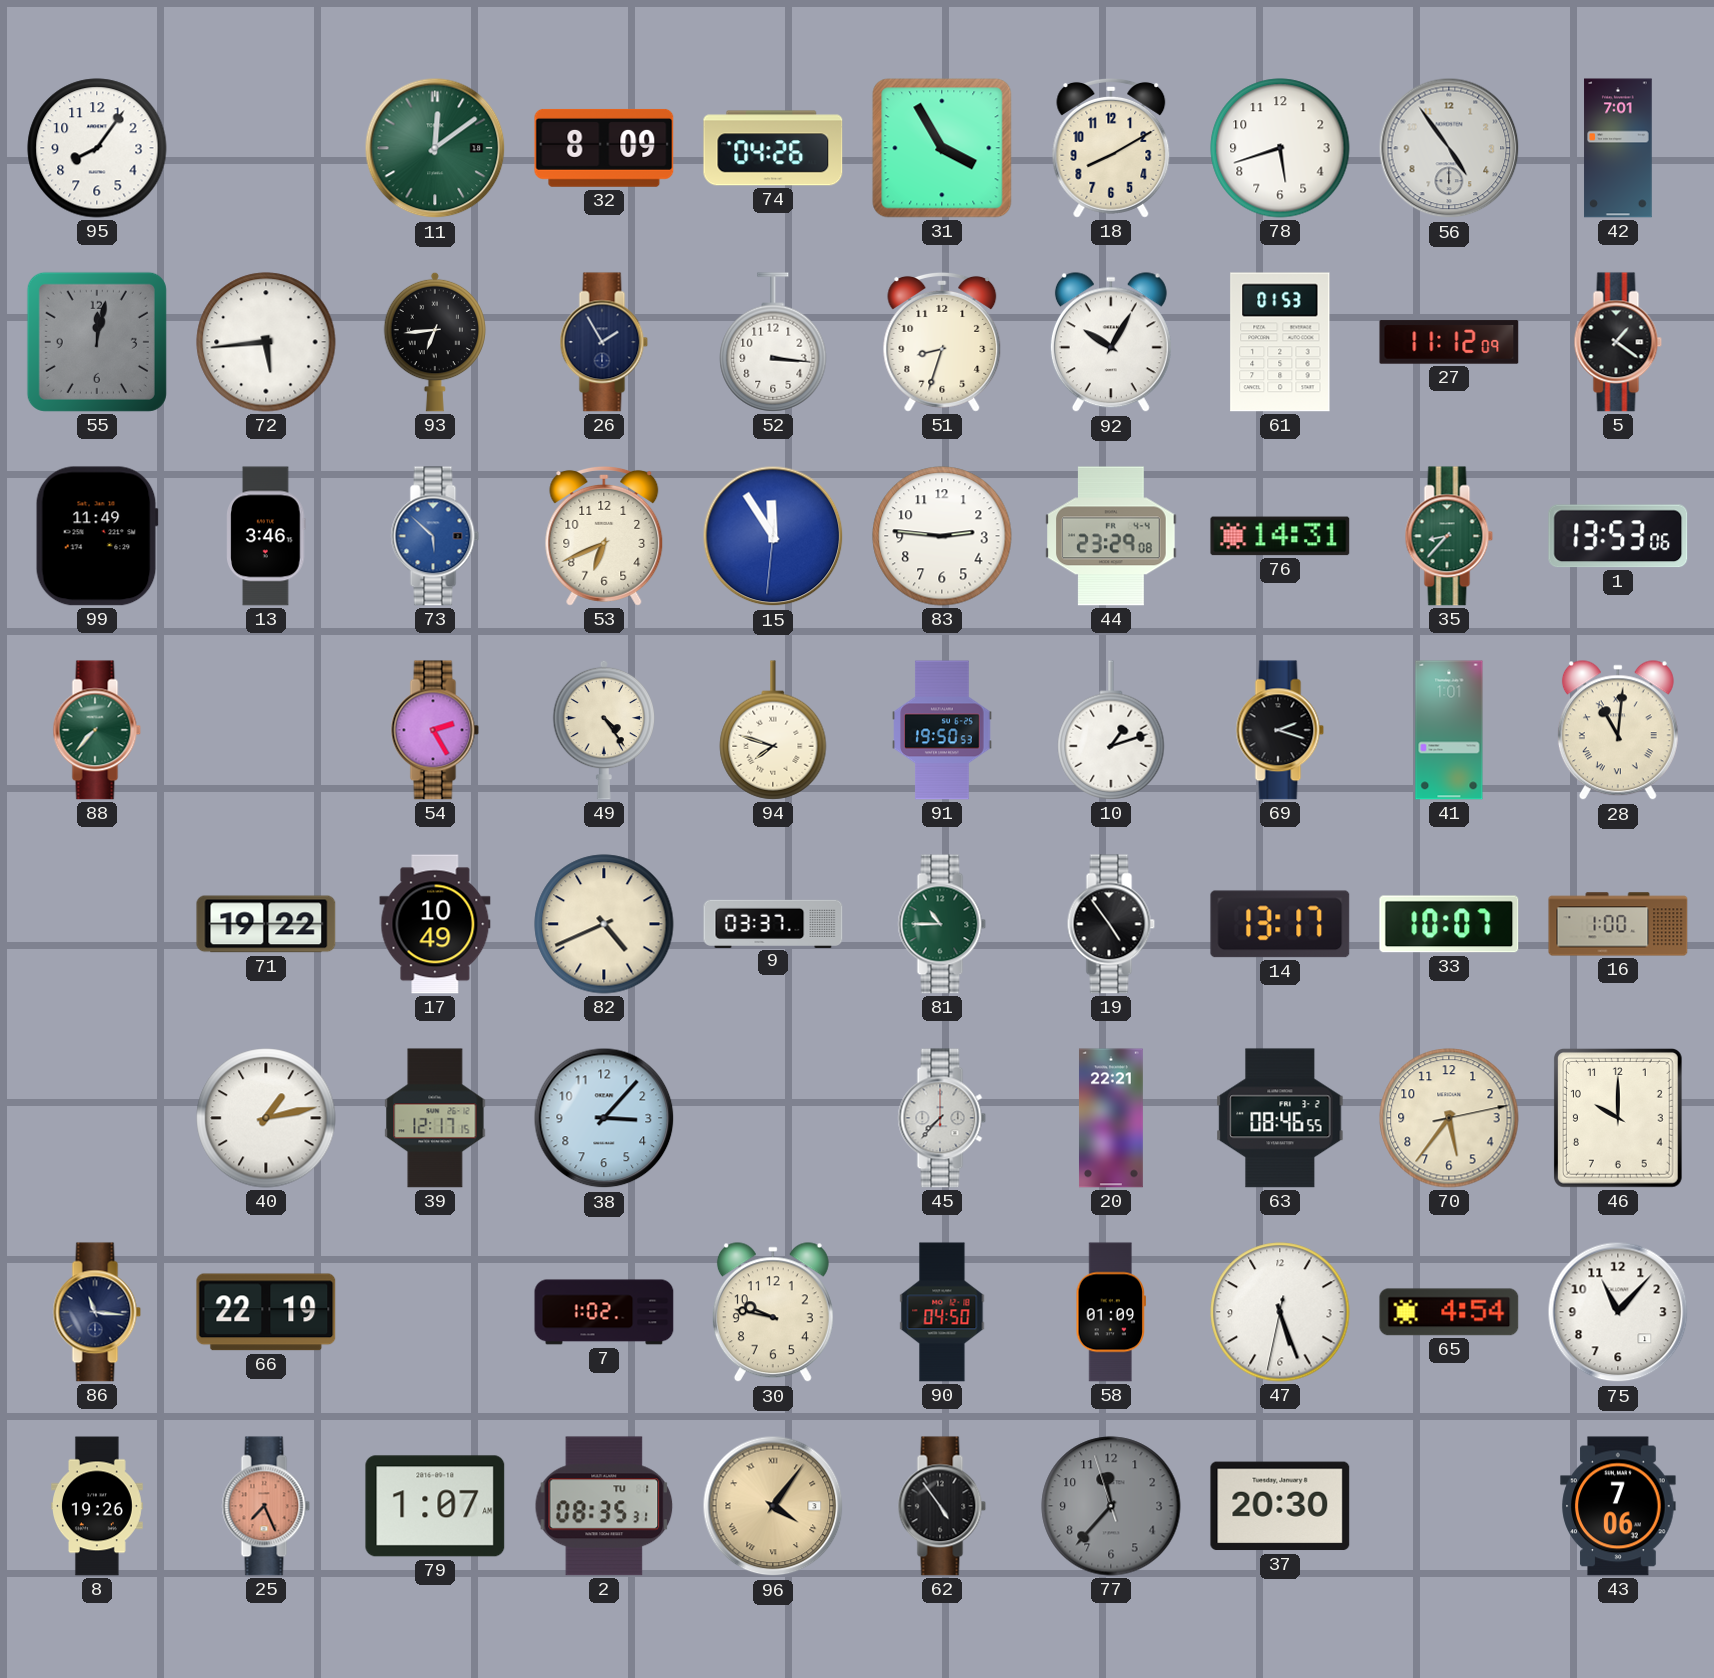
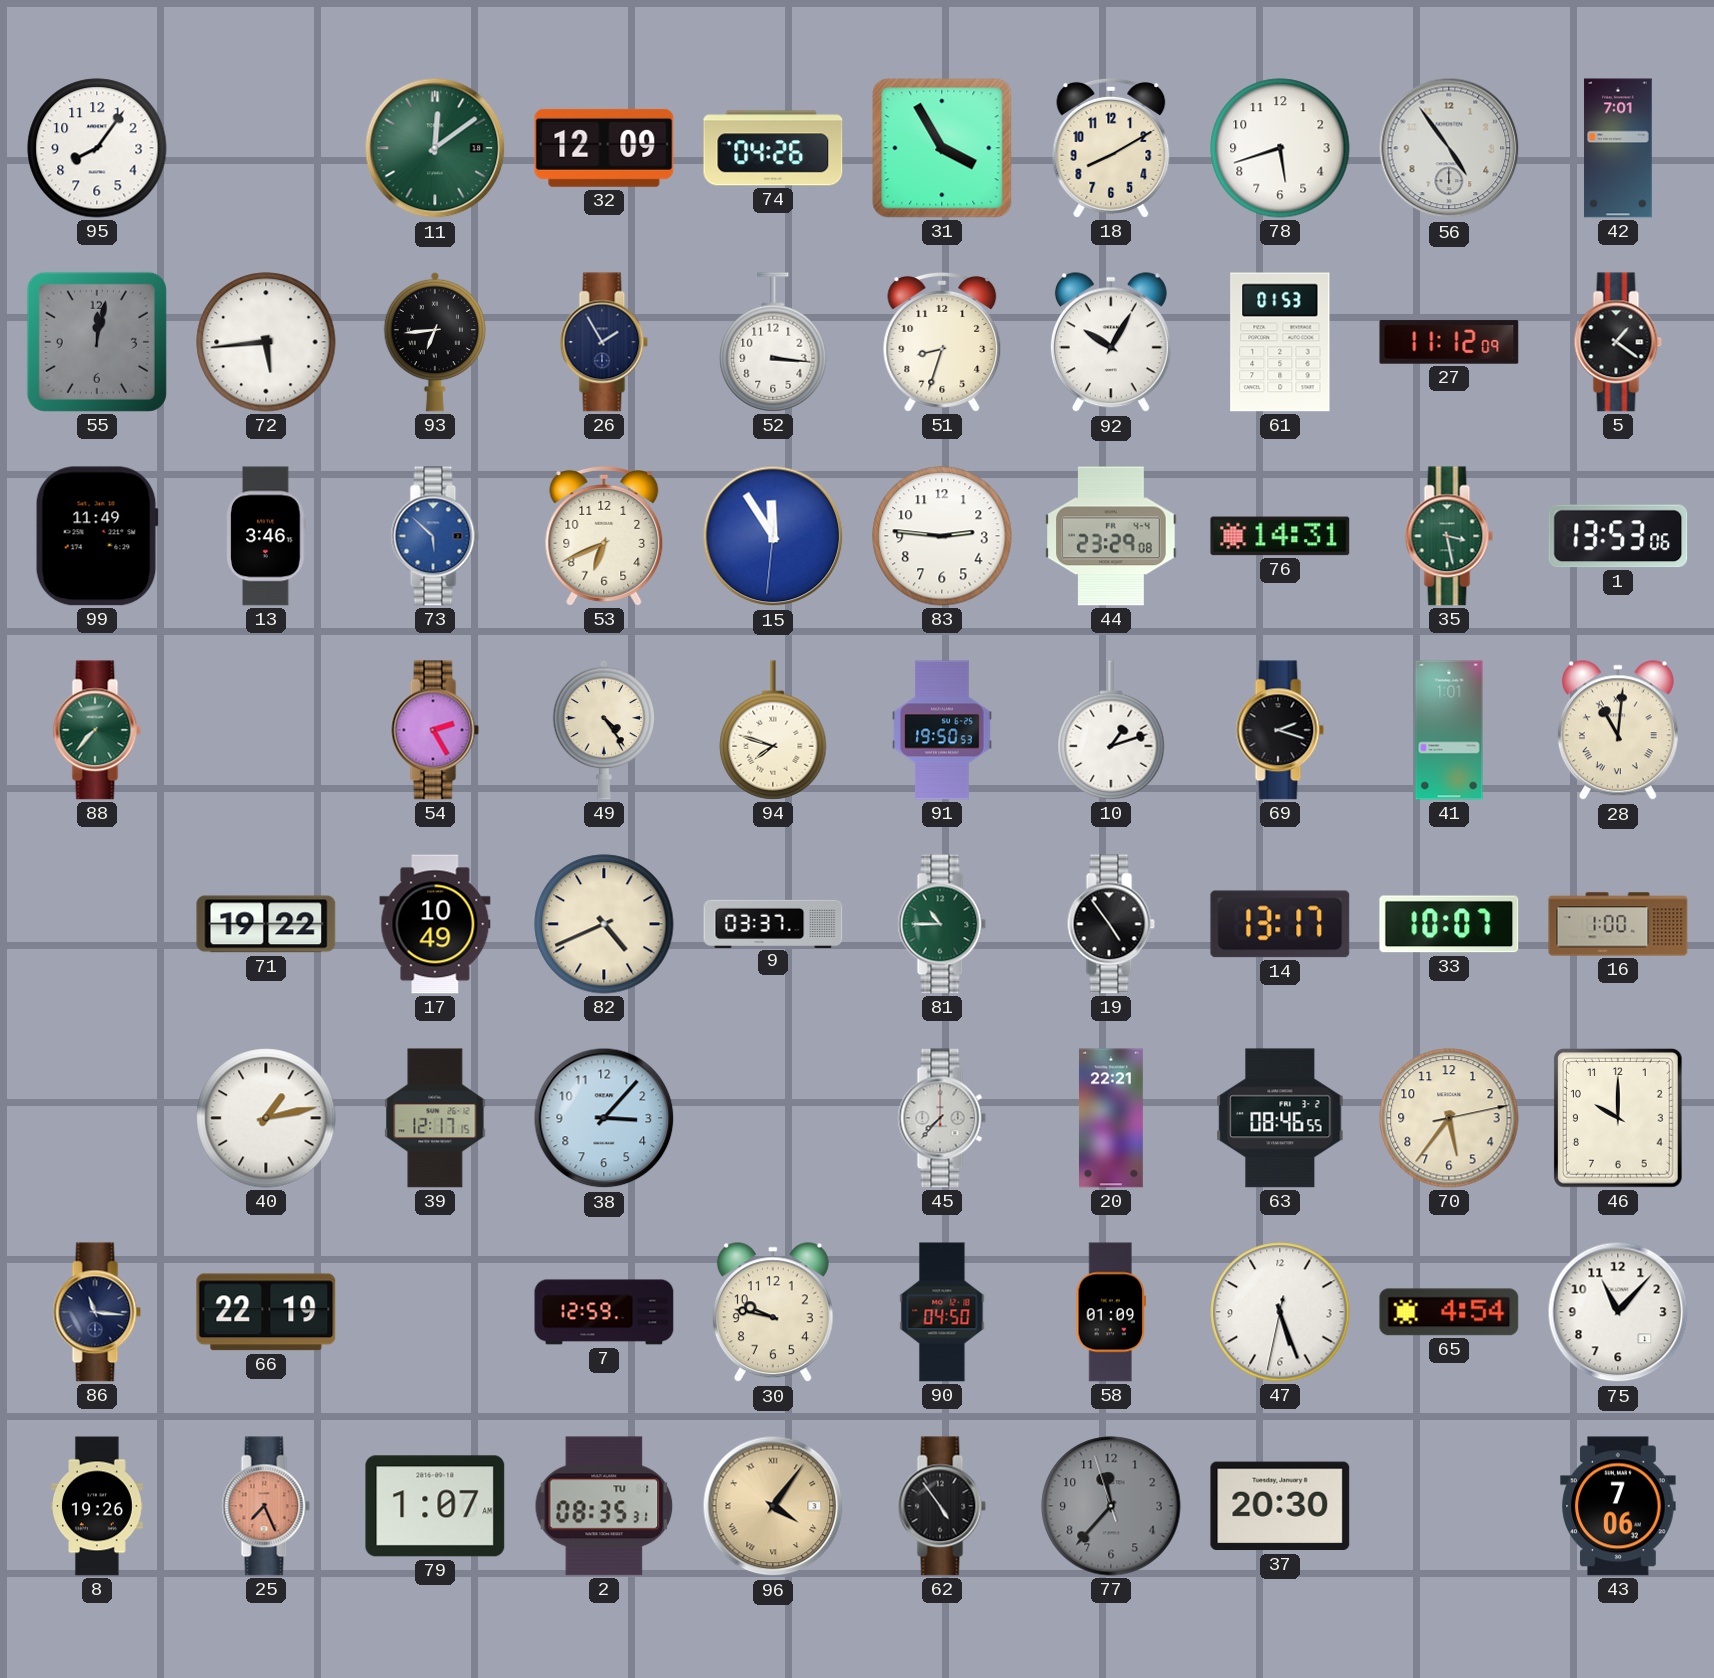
32: 8:09 -> 12:09 (604, 148)
35: 8:37 -> 3:28 (1449, 536)
7: 1:02 -> 12:59 (604, 1312)
